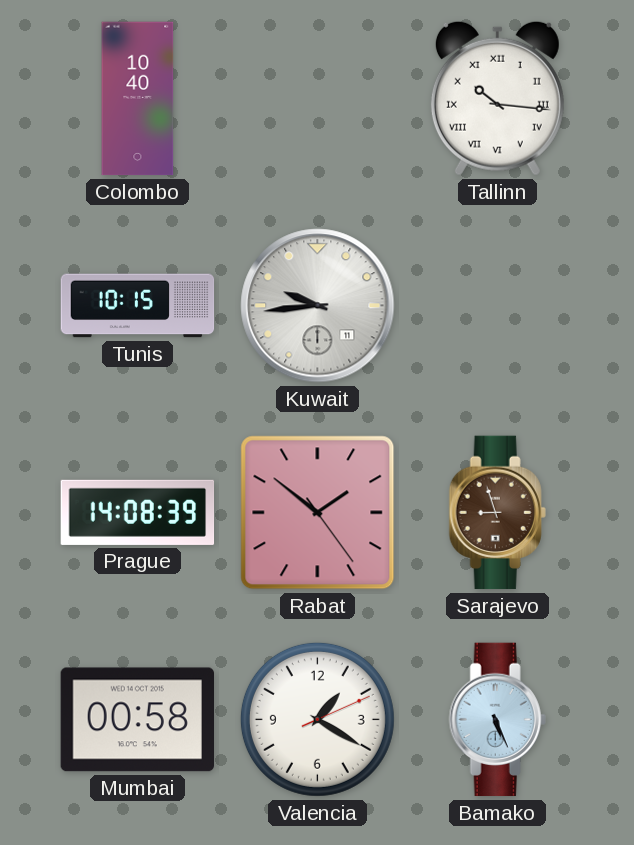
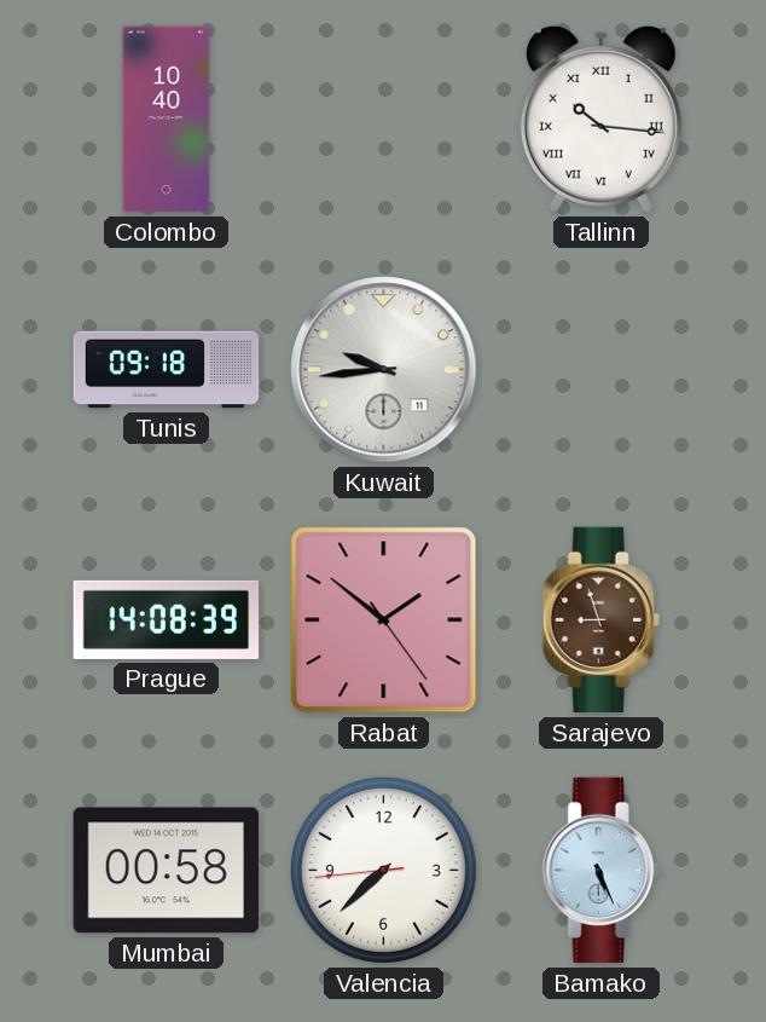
Tunis: 10:15 -> 09:18 (167, 370)
Valencia: 1:20 -> 7:37 (383, 870)
